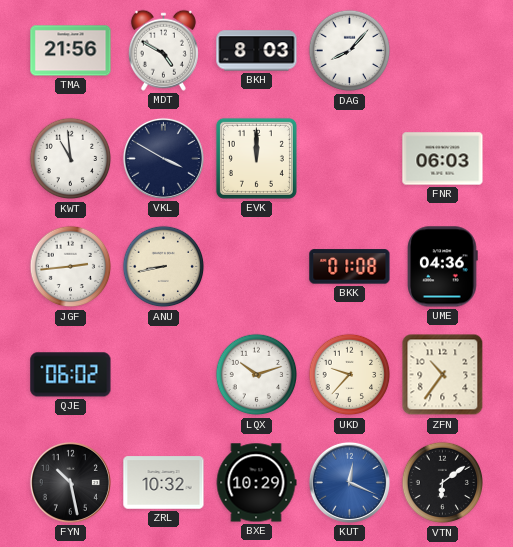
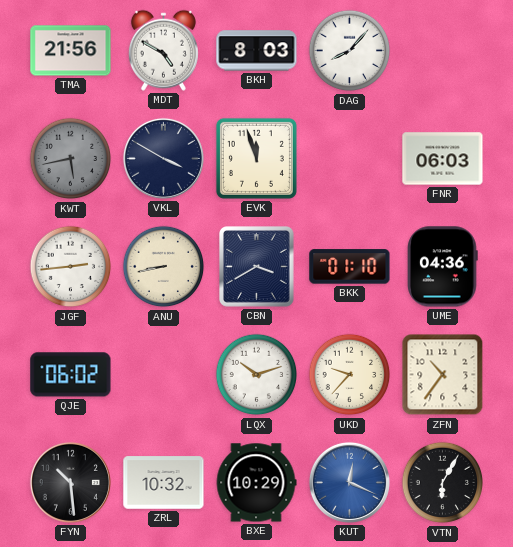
KWT: 10:59 -> 5:43 (71, 159)
KWT dial: white -> grey (71, 159)
EVK: 12:00 -> 11:57 (256, 158)
CBN: none -> 3:40 (257, 267)
BKK: 01:08 -> 01:10 (350, 267)
FYN: 10:28 -> 10:29 (70, 482)
VTN: 6:09 -> 6:05 (443, 483)
